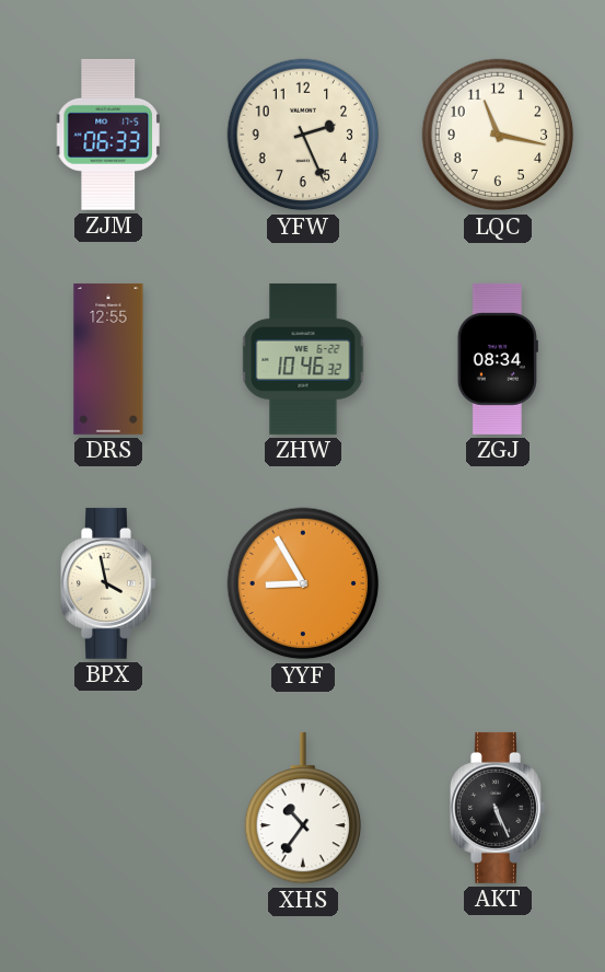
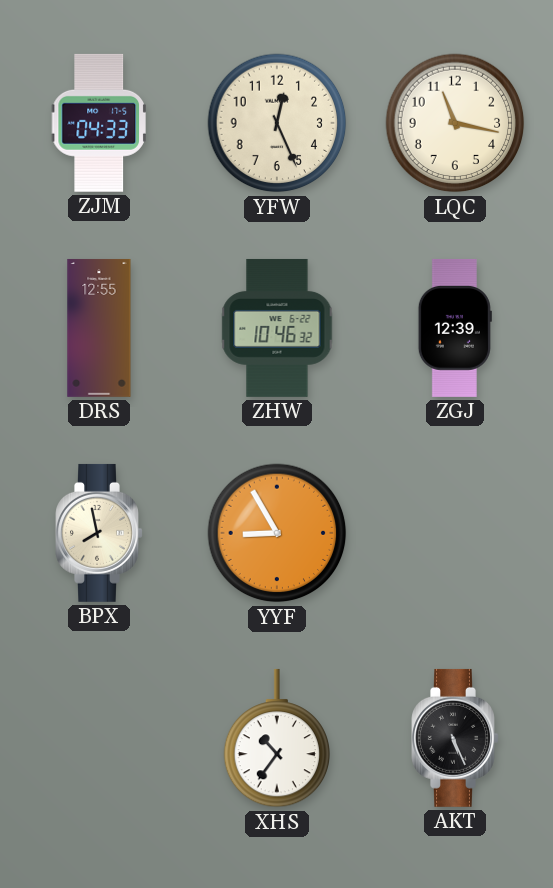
ZJM: 06:33 -> 04:33 (99, 123)
YFW: 2:26 -> 12:26 (277, 123)
ZGJ: 08:34 -> 12:39 (455, 328)
BPX: 3:58 -> 7:58 (99, 533)
